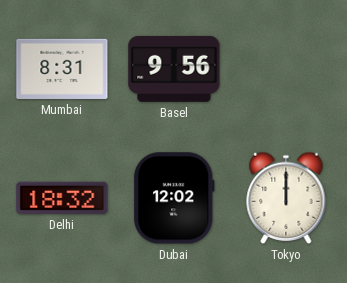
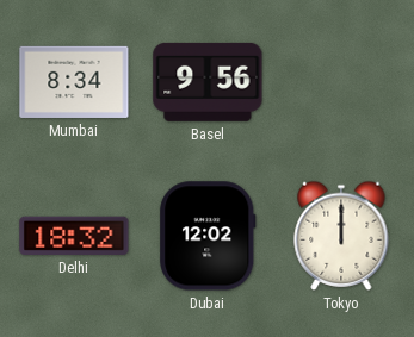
Mumbai: 8:31 -> 8:34 (74, 82)
